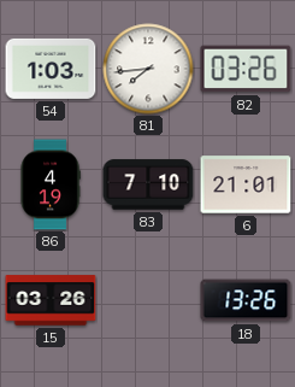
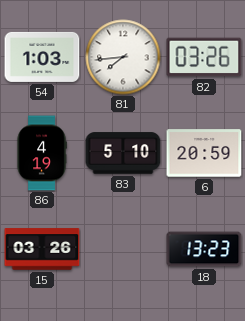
83: 7:10 -> 5:10 (123, 153)
6: 21:01 -> 20:59 (204, 153)
18: 13:26 -> 13:23 (204, 249)
